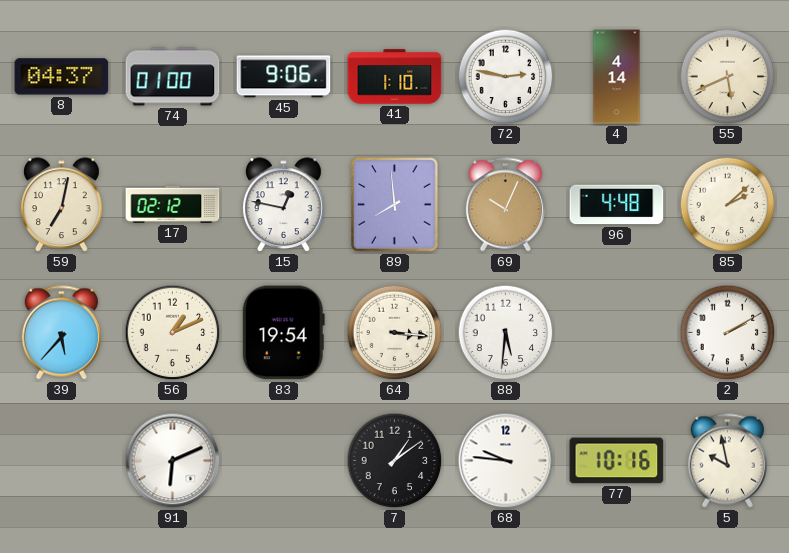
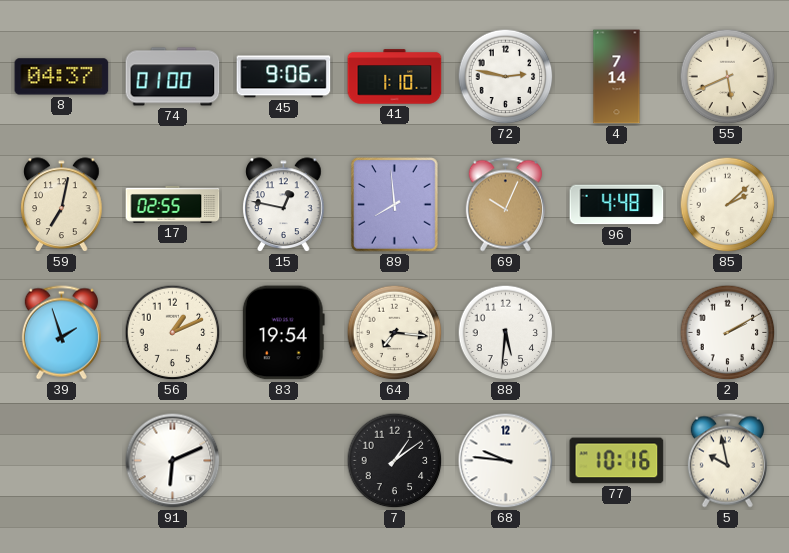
4: 4:14 -> 7:14 (617, 77)
17: 02:12 -> 02:55 (173, 204)
39: 5:37 -> 1:57 (61, 333)
64: 3:16 -> 7:16 (395, 333)
